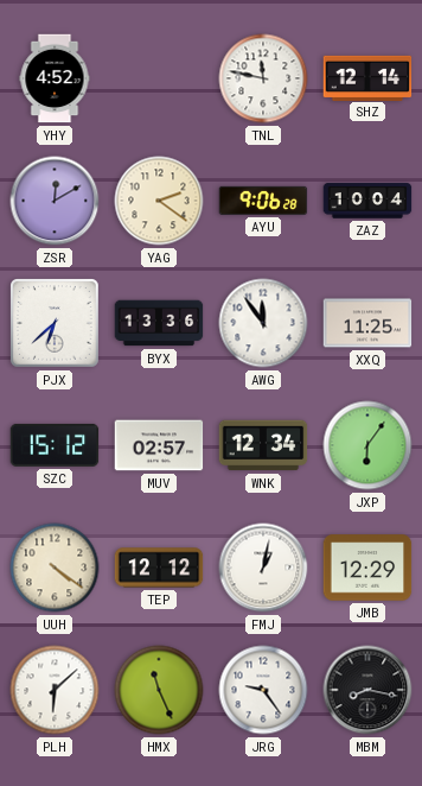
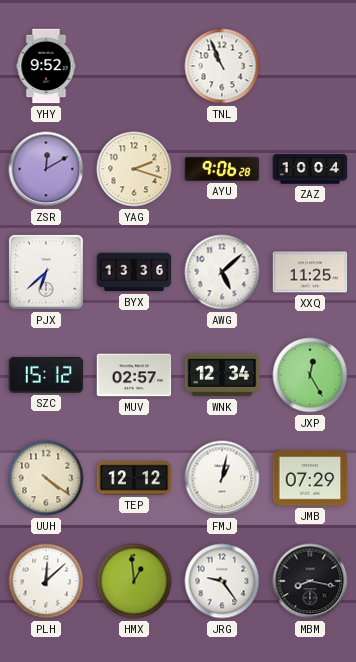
YHY: 4:52 -> 9:52 (46, 66)
TNL: 11:47 -> 10:56 (222, 66)
SHZ: 12:14 -> none (367, 77)
YAG: 2:21 -> 2:18 (134, 169)
AWG: 11:54 -> 5:08 (222, 272)
JXP: 6:06 -> 12:25 (310, 375)
JMB: 12:29 -> 07:29 (310, 478)
PLH: 6:08 -> 12:08 (46, 581)
HMX: 11:26 -> 12:59 (134, 581)
